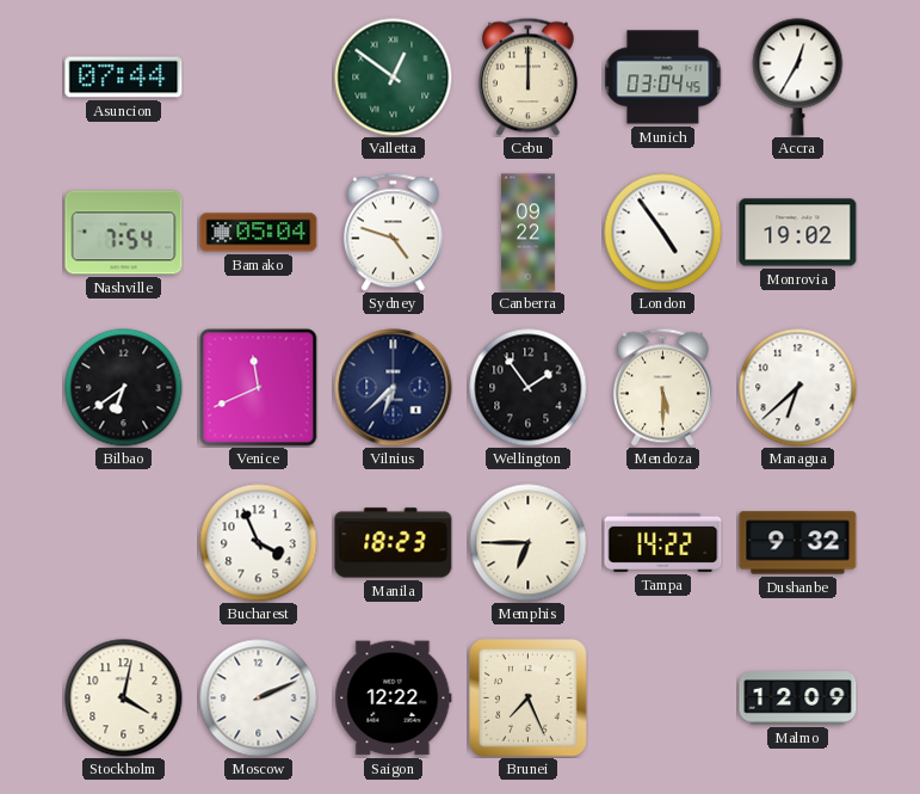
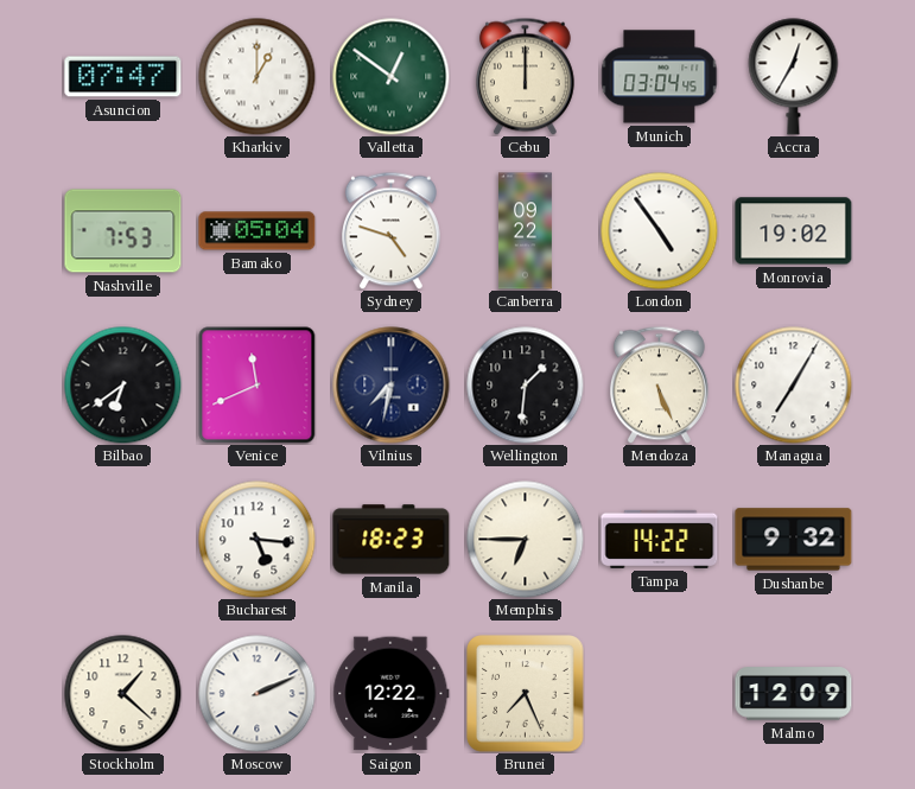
Asuncion: 07:44 -> 07:47 (123, 77)
Kharkiv: none -> 1:00 (258, 77)
Nashville: 7:54 -> 7:53 (123, 231)
Vilnius: 6:38 -> 7:32 (392, 386)
Wellington: 1:54 -> 1:31 (526, 386)
Mendoza: 5:30 -> 5:26 (659, 384)
Managua: 6:38 -> 7:05 (794, 386)
Bucharest: 3:56 -> 5:16 (258, 540)
Stockholm: 4:02 -> 1:22 (123, 694)
